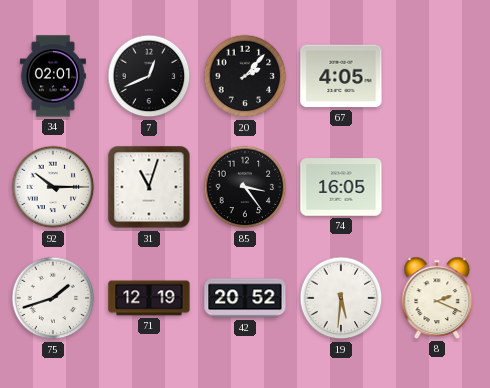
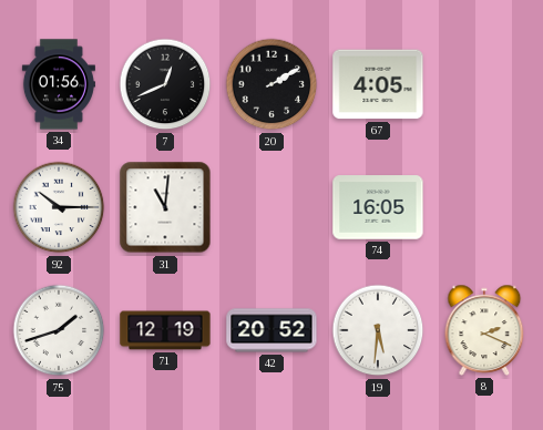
34: 02:01 -> 01:56 (59, 84)
20: 2:07 -> 2:10 (271, 84)
31: 11:03 -> 11:01 (165, 207)
85: 3:24 -> none (245, 187)
